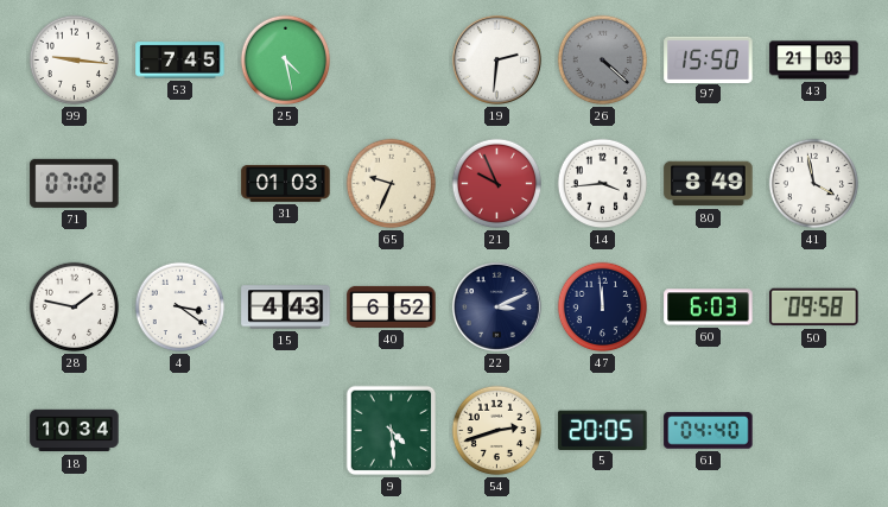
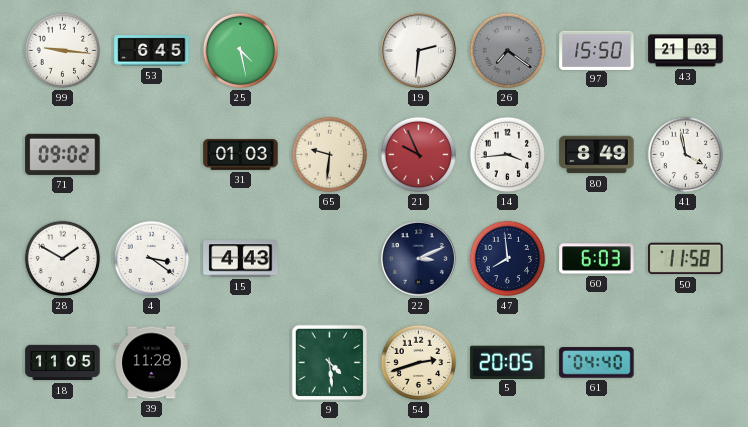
53: 7:45 -> 6:45 (152, 51)
26: 4:22 -> 7:21 (508, 51)
71: 07:02 -> 09:02 (63, 154)
65: 9:34 -> 9:31 (330, 155)
28: 1:47 -> 1:50 (63, 259)
40: 6:52 -> none (392, 306)
47: 11:59 -> 7:59 (508, 259)
50: 09:58 -> 11:58 (686, 259)
18: 10:34 -> 11:05 (63, 363)
39: none -> 11:28 (152, 363)
